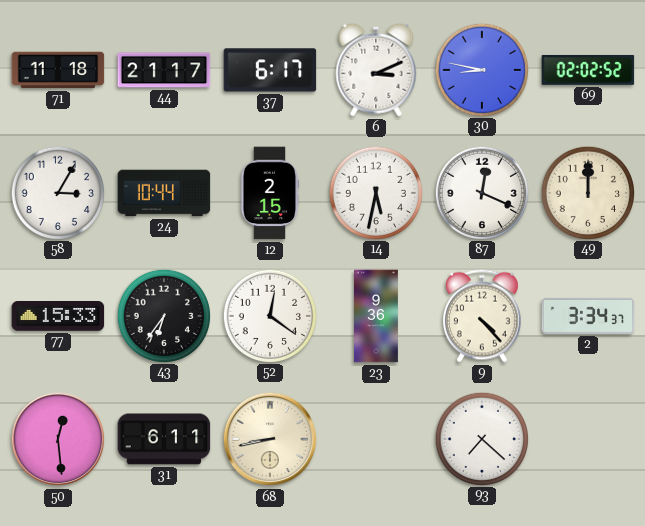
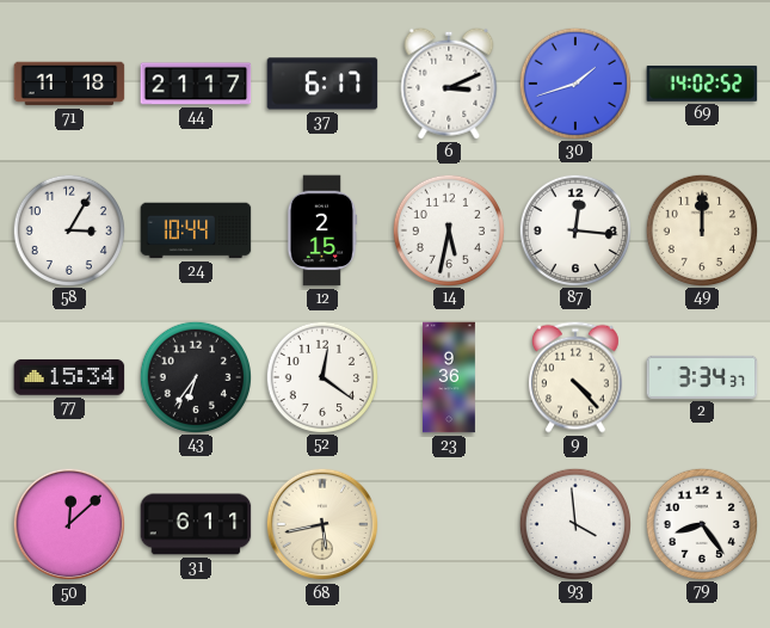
30: 8:47 -> 1:42 (574, 82)
69: 02:02 -> 14:02 (702, 84)
87: 12:19 -> 12:16 (574, 229)
77: 15:33 -> 15:34 (69, 378)
50: 12:29 -> 12:08 (69, 524)
68: 8:43 -> 5:43 (322, 524)
93: 7:22 -> 3:59 (574, 523)
79: none -> 8:24 (701, 523)
